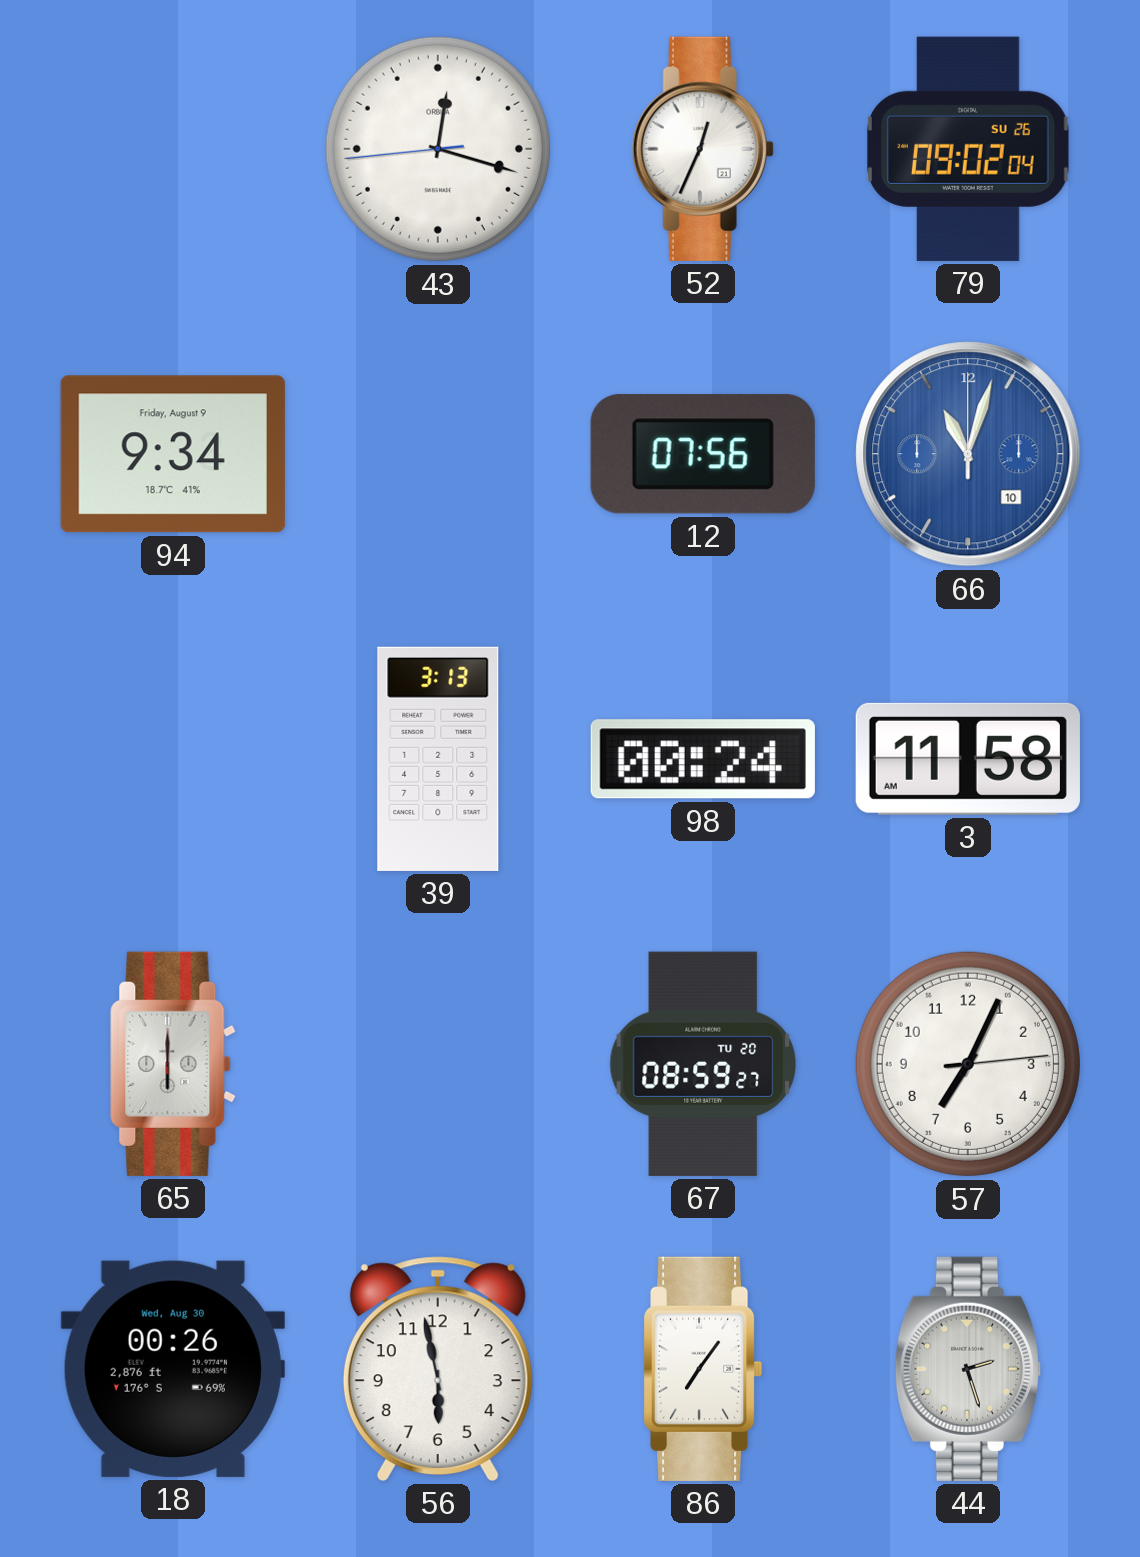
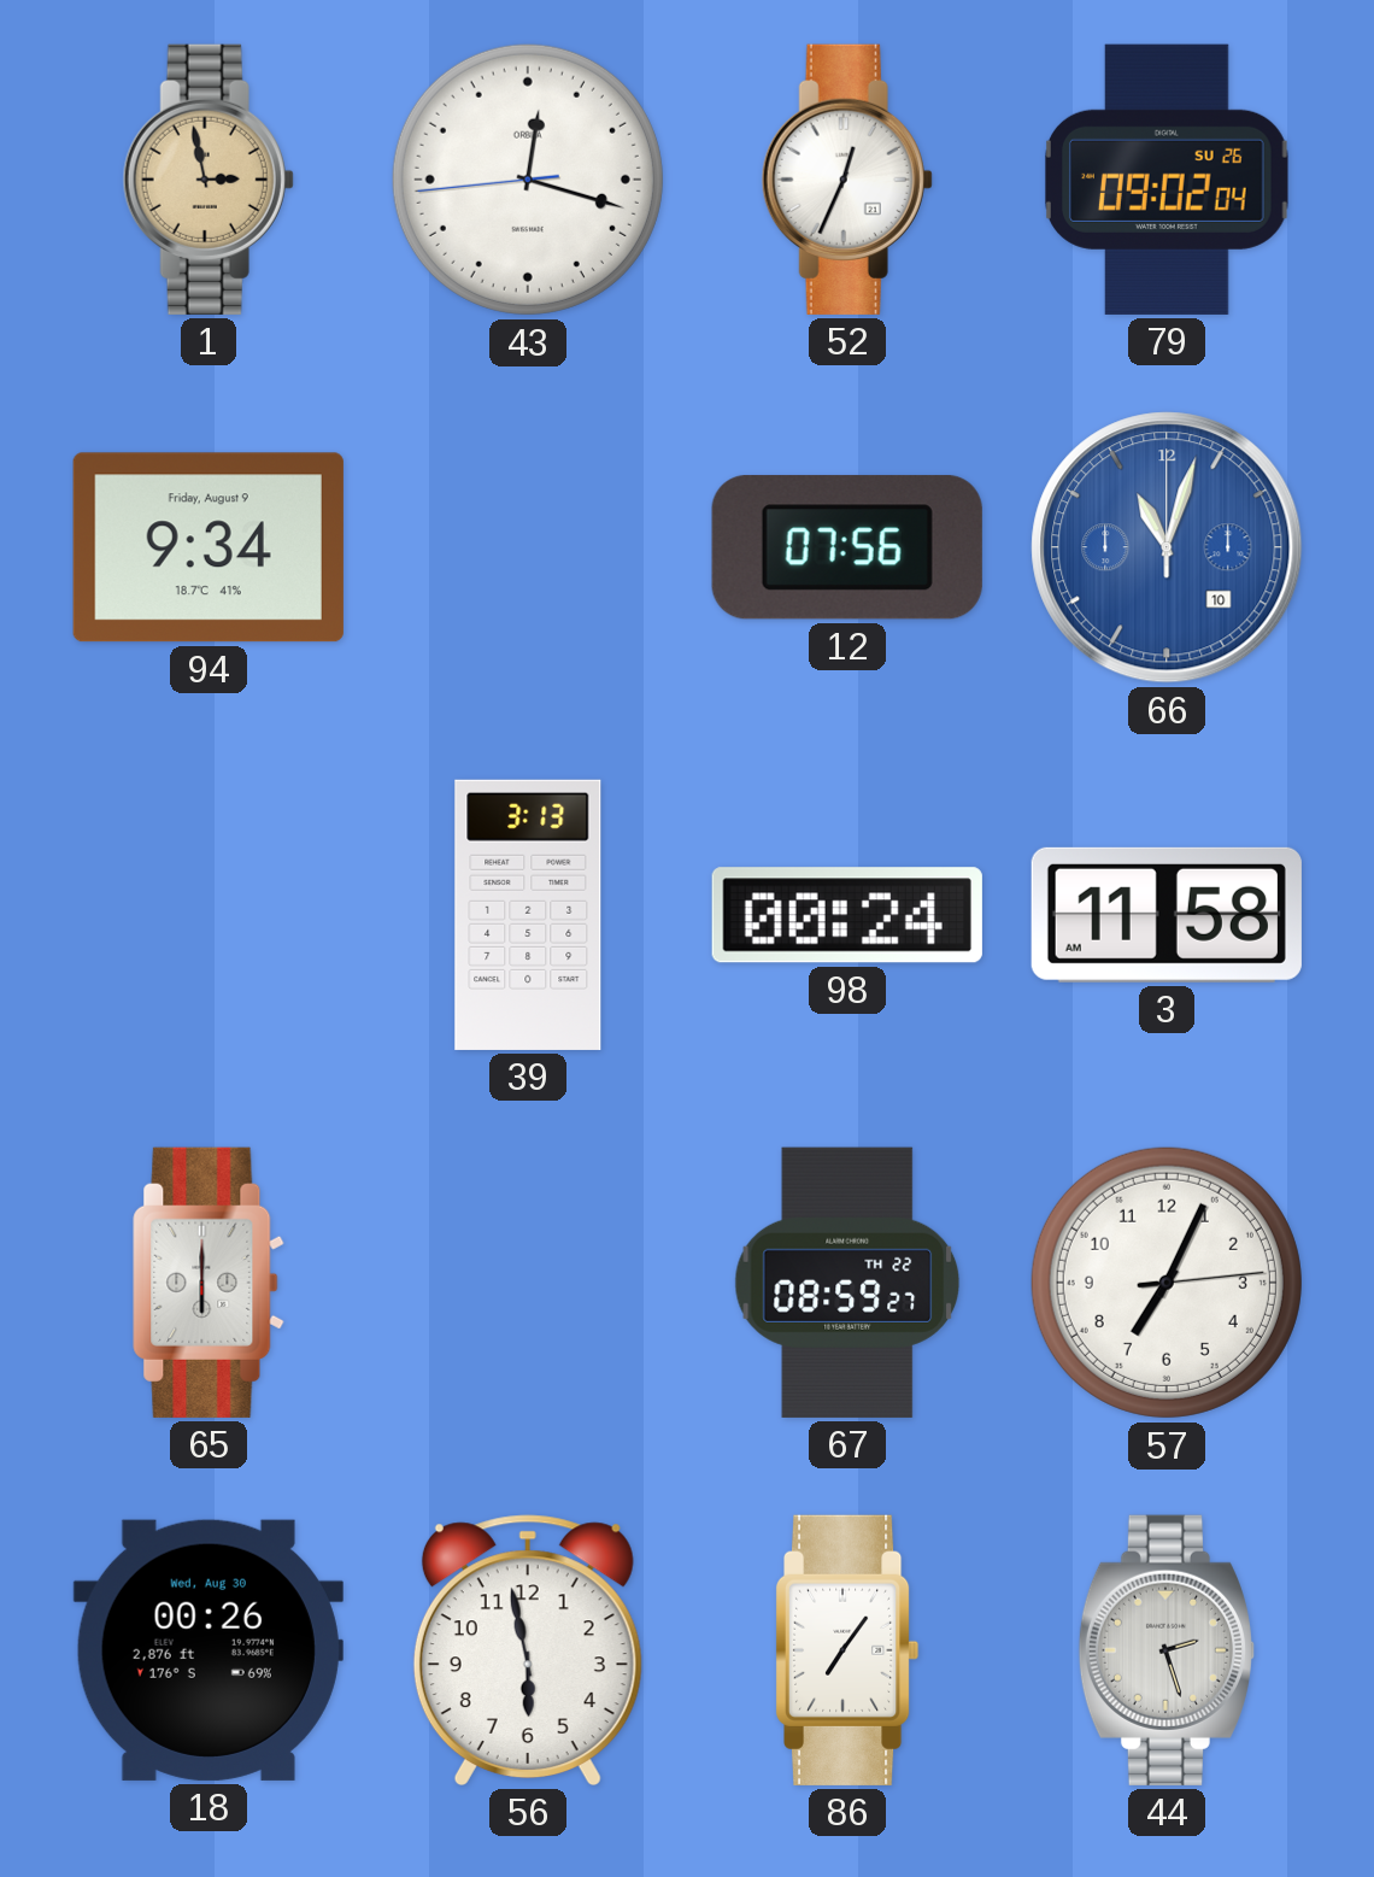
1: none -> 2:58 (209, 180)
67 date: TU 20 -> TH 22 (847, 1283)
